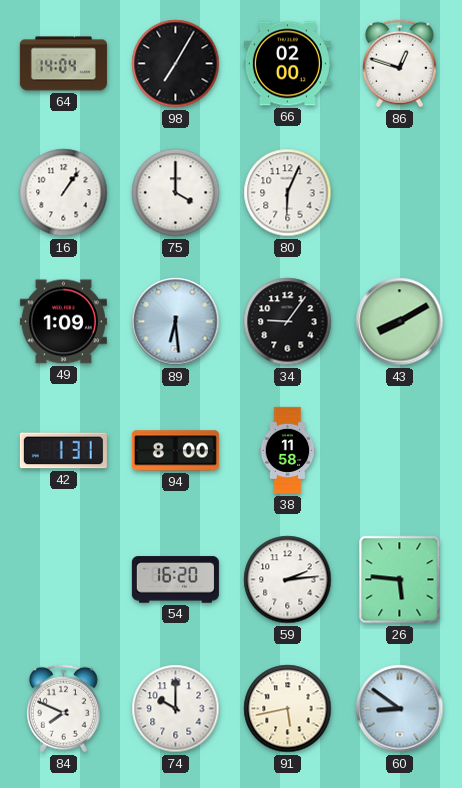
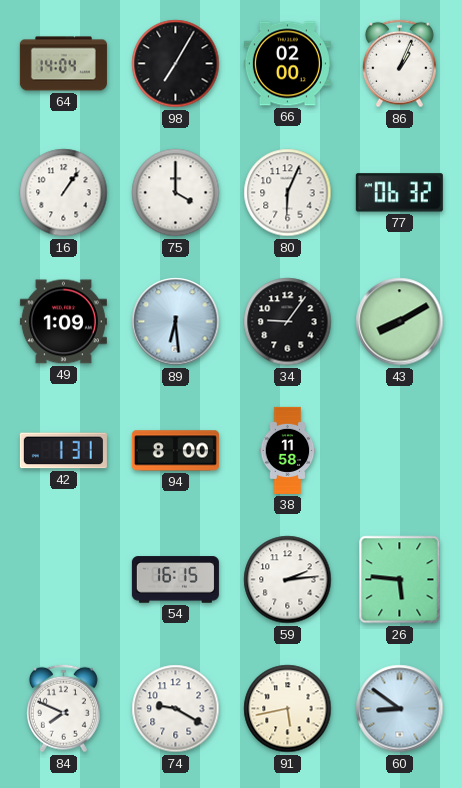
86: 12:48 -> 1:04 (399, 64)
77: none -> 06:32 (399, 193)
54: 16:20 -> 16:15 (175, 580)
74: 10:00 -> 9:20 (176, 709)
